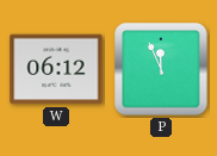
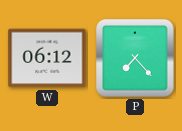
P: 11:56 -> 7:23 (135, 58)
